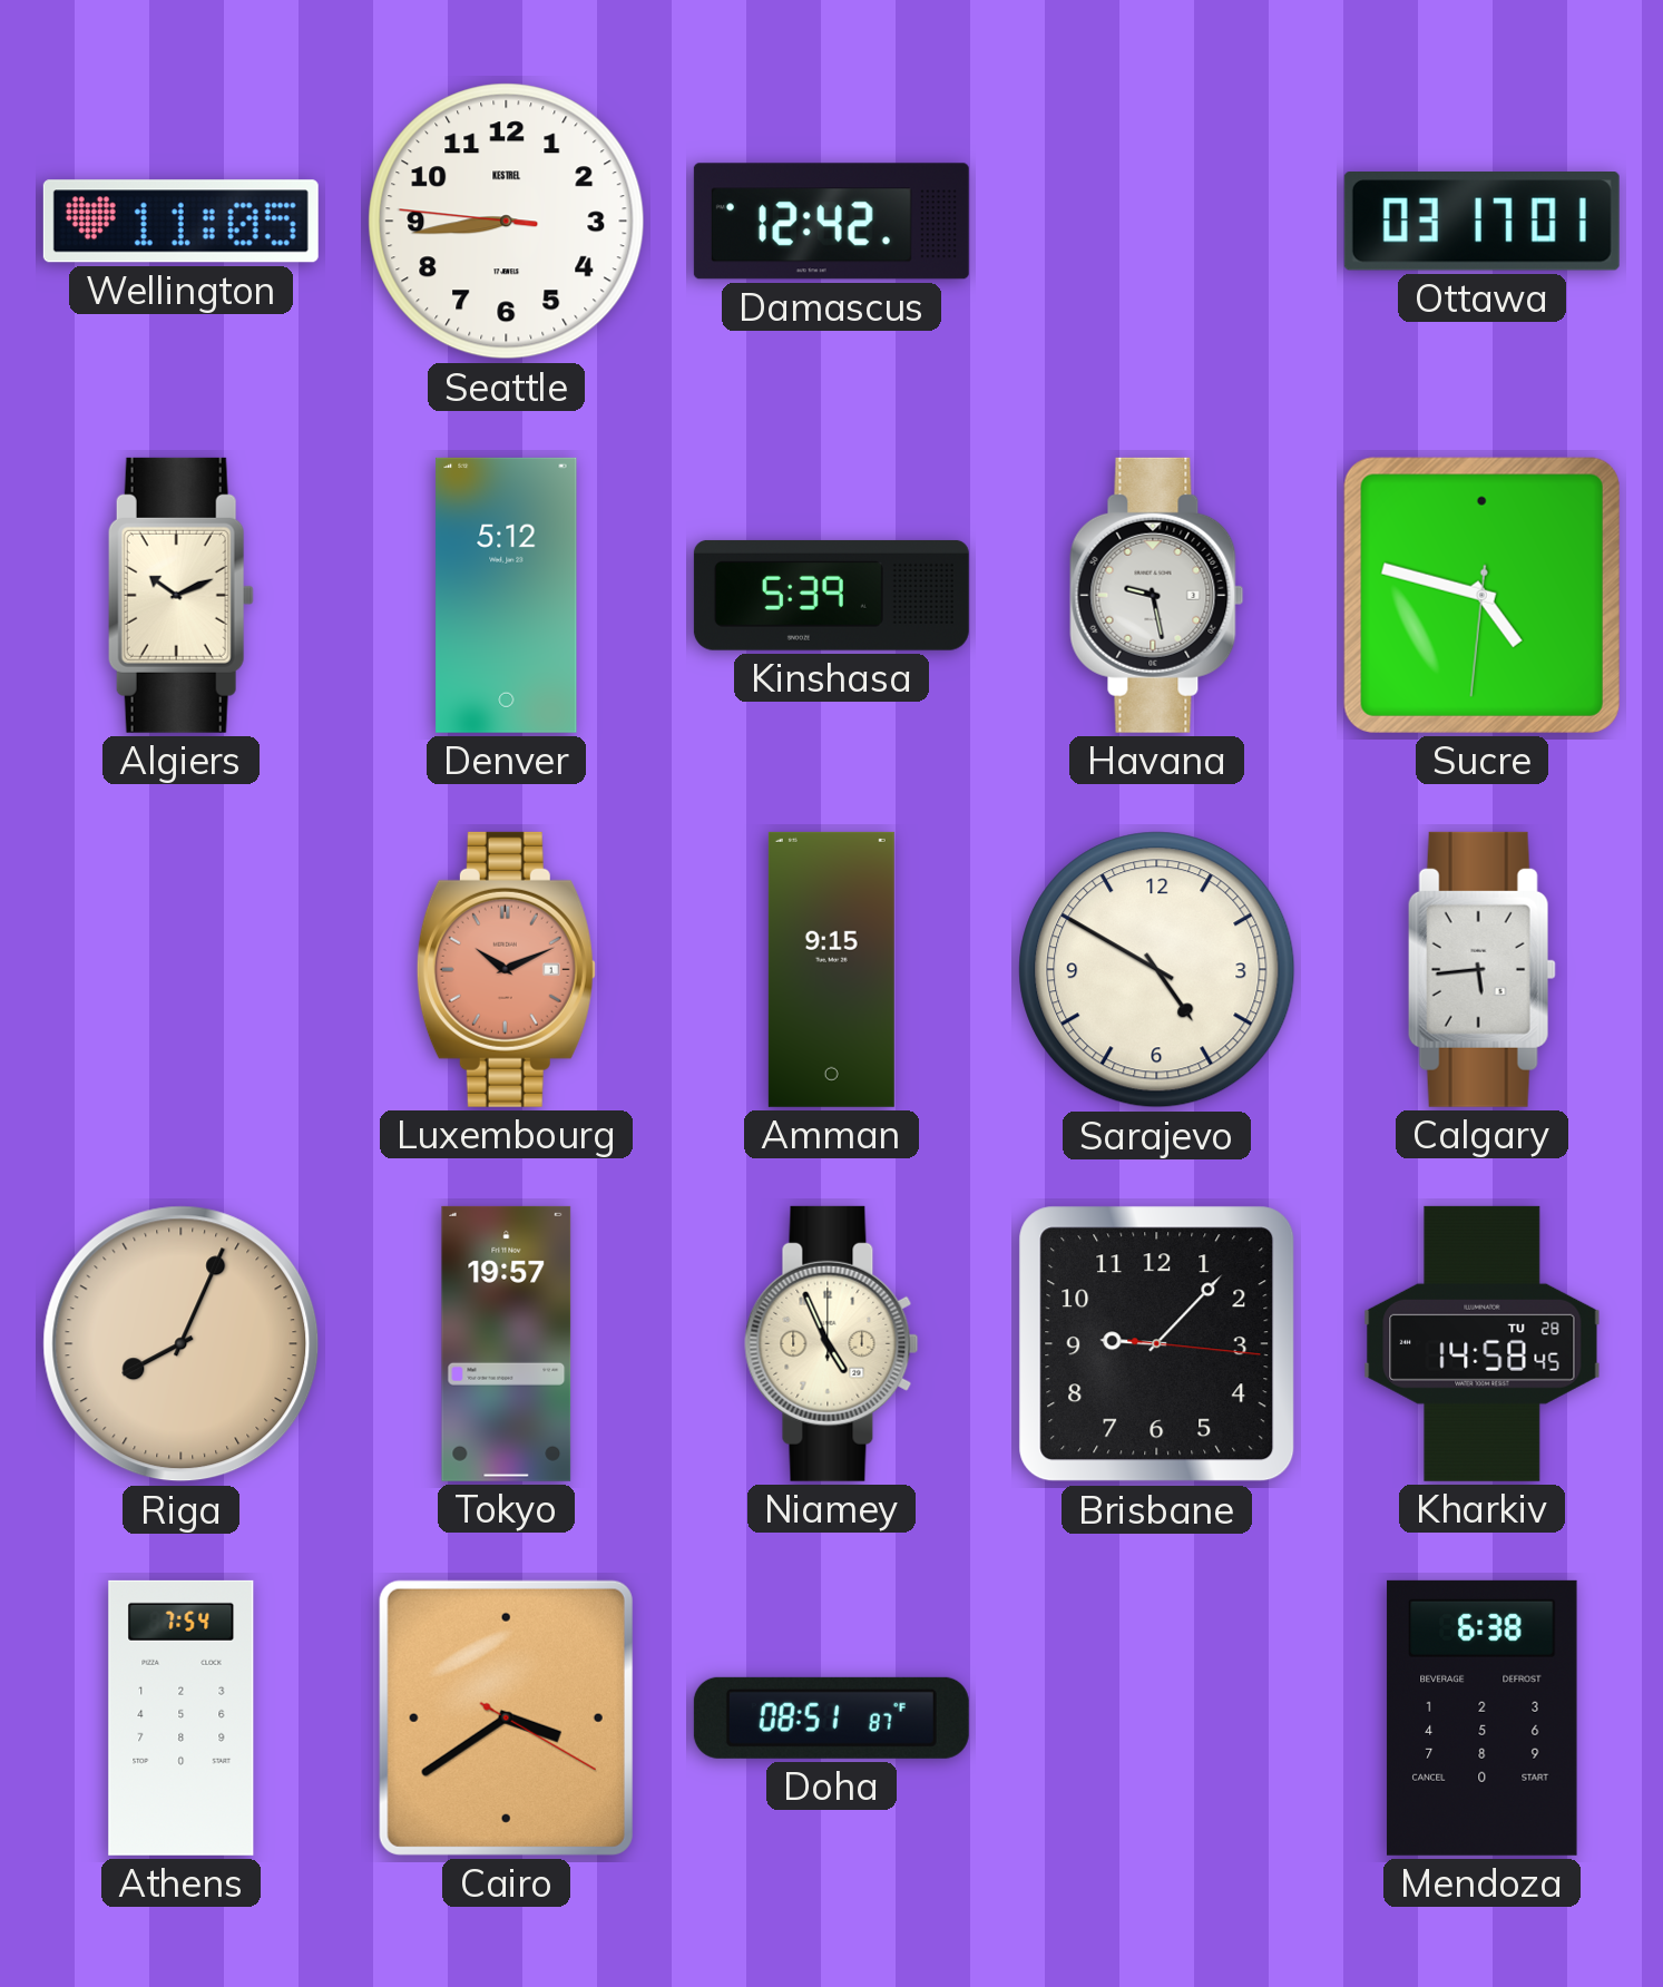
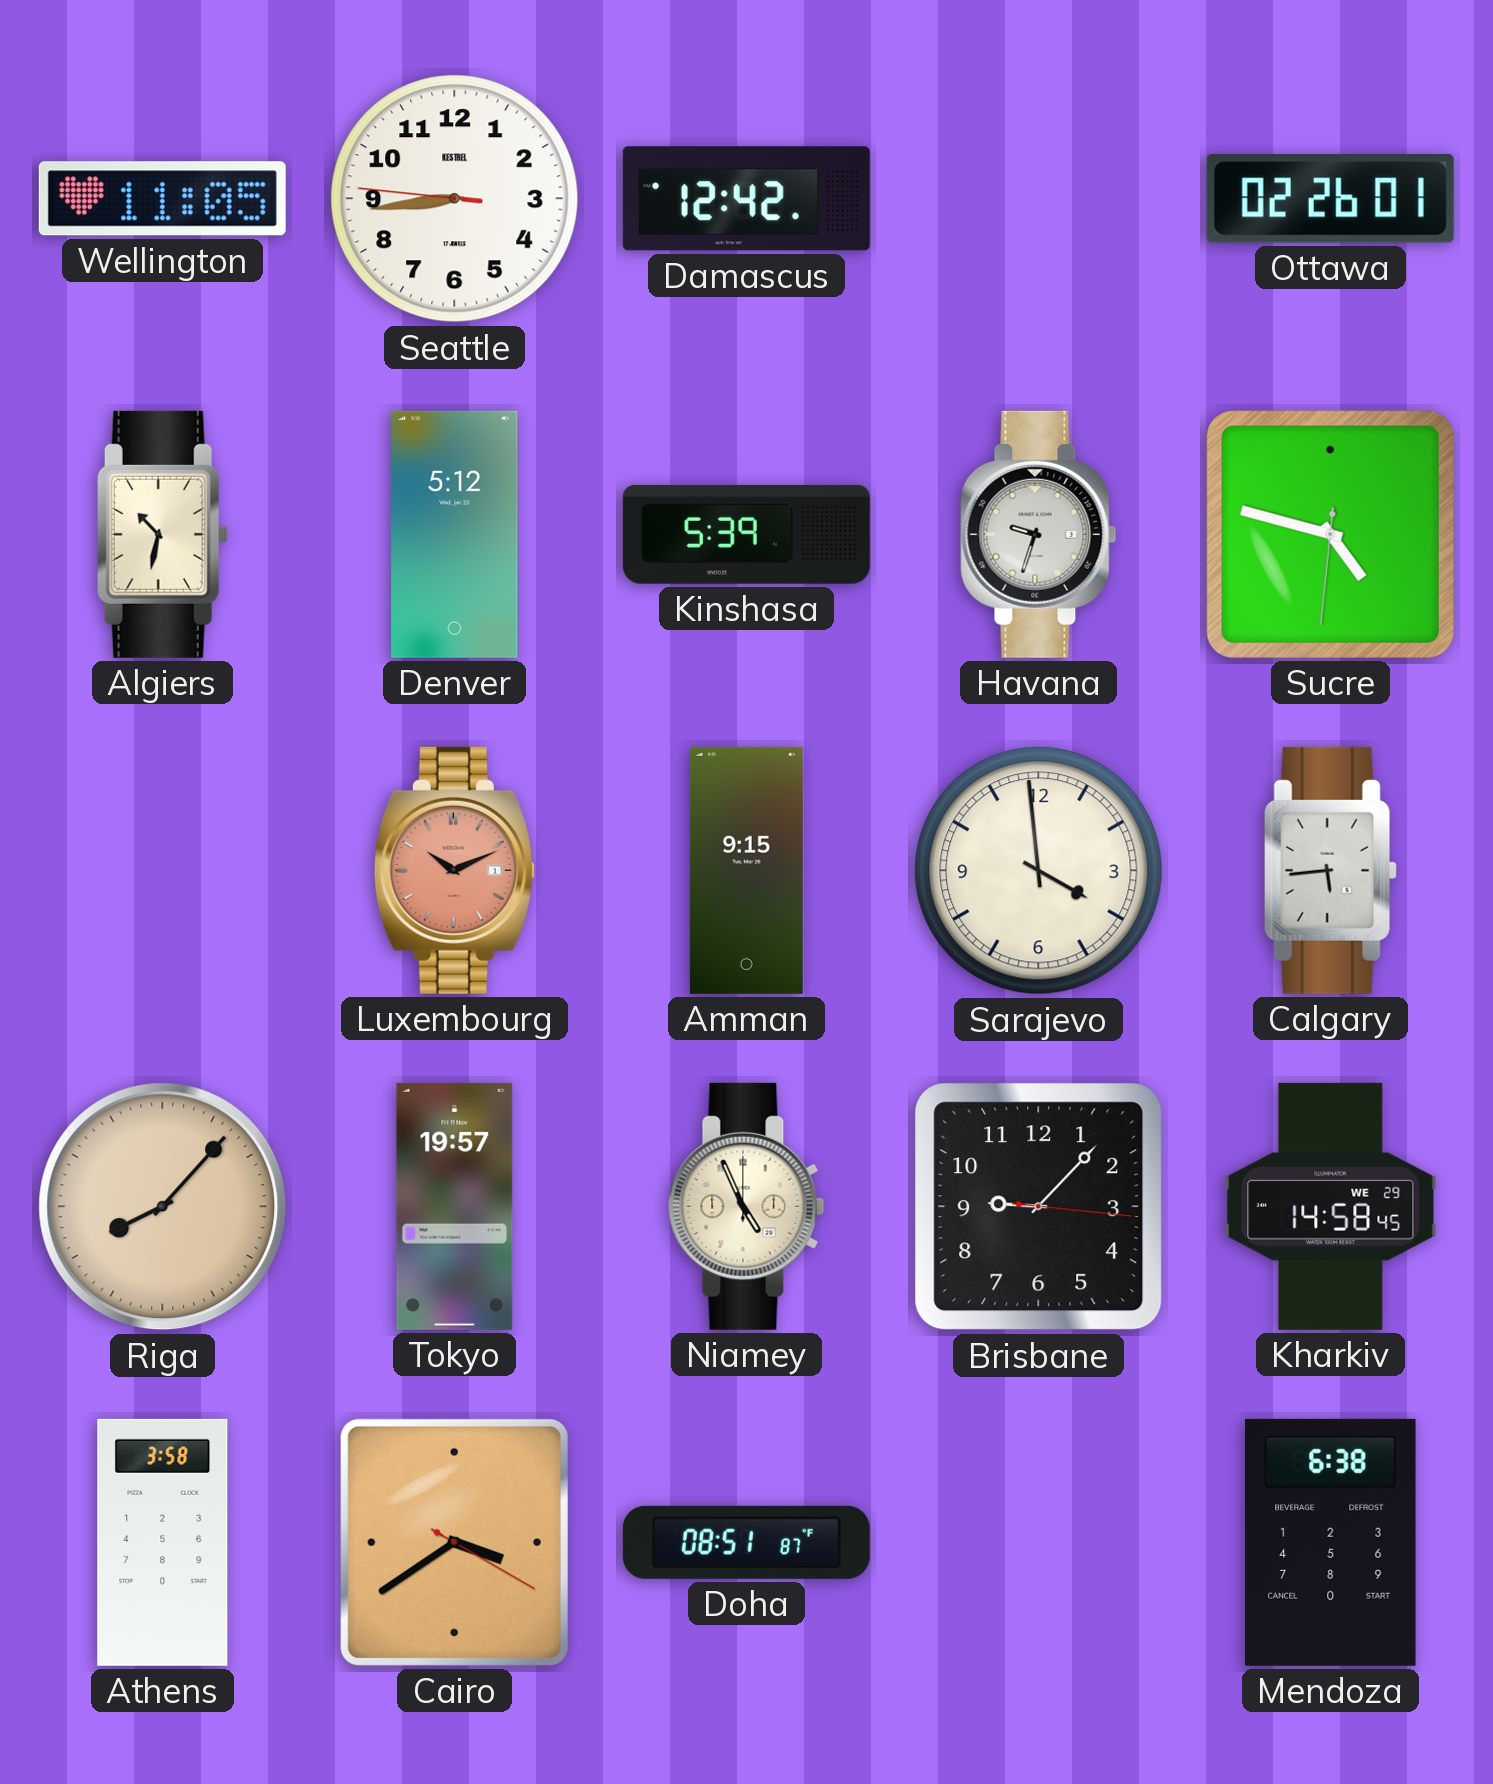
Ottawa: 03:17 -> 02:26 (1330, 199)
Algiers: 10:11 -> 10:32 (162, 534)
Havana: 9:28 -> 9:33 (1039, 534)
Sarajevo: 4:50 -> 3:59 (1039, 871)
Riga: 8:04 -> 8:07 (163, 1207)
Kharkiv date: TU 28 -> WE 29 (1331, 1206)
Athens: 7:54 -> 3:58 (163, 1542)
